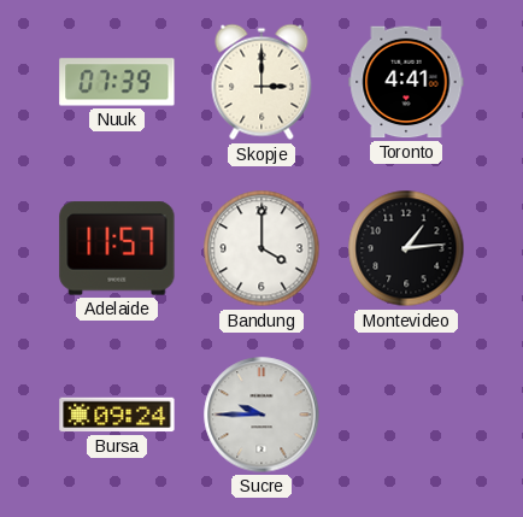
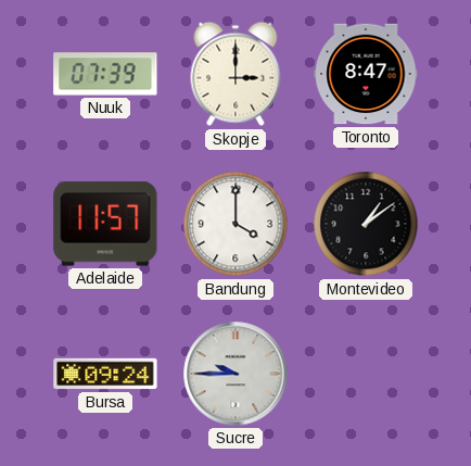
Toronto: 4:41 -> 8:47 (366, 74)
Montevideo: 1:14 -> 1:09 (366, 224)
